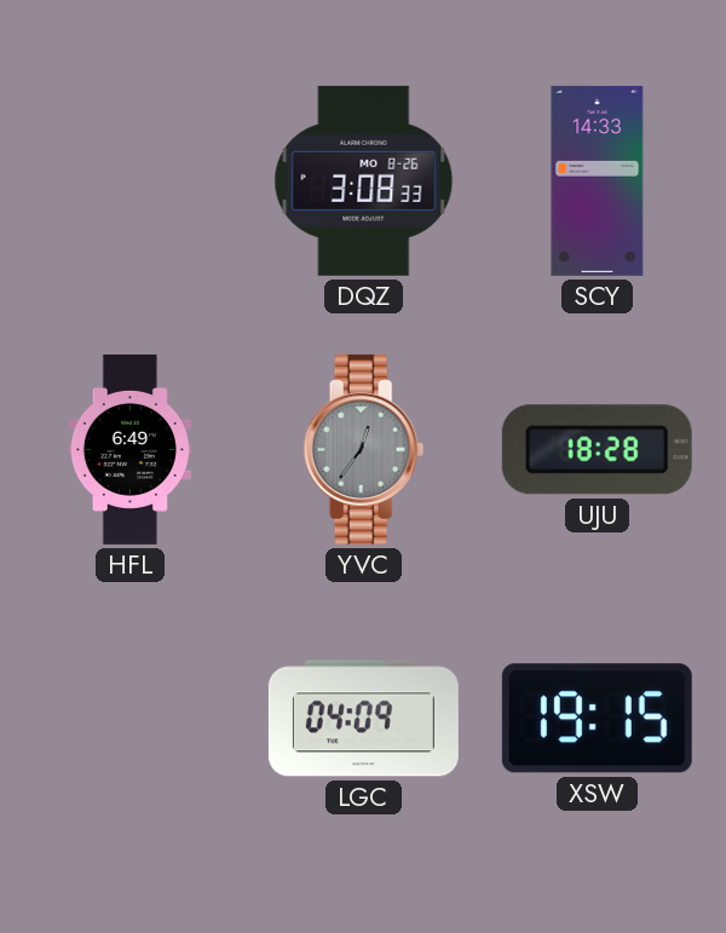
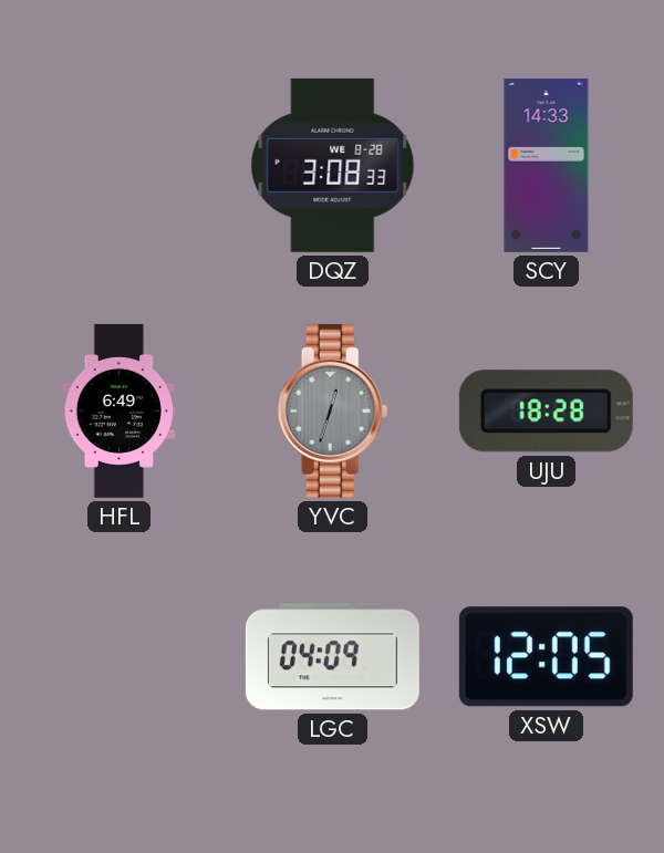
DQZ date: MO 8-26 -> WE 8-28 (333, 165)
YVC: 12:36 -> 12:33 (333, 410)
XSW: 19:15 -> 12:05 (546, 657)
